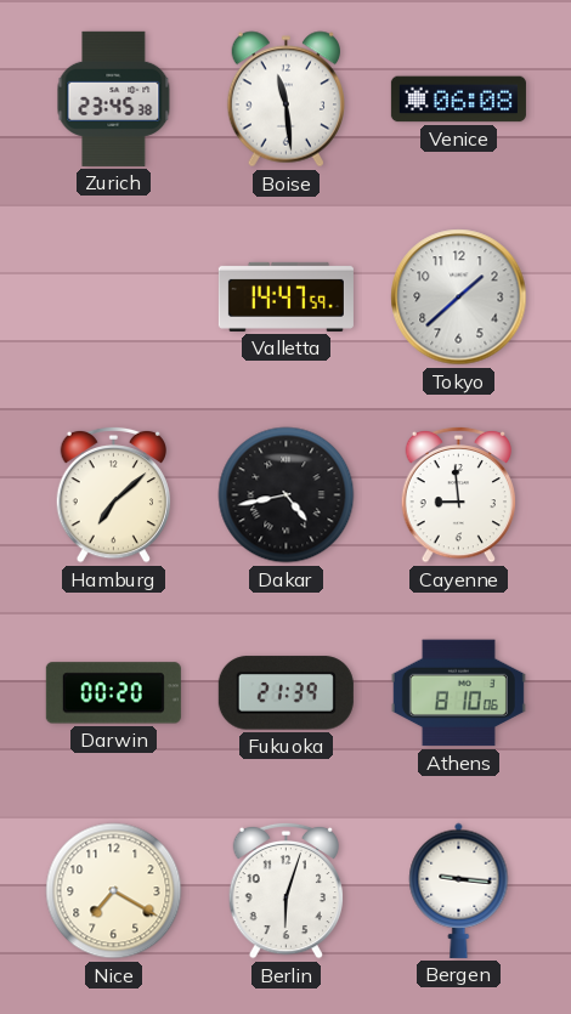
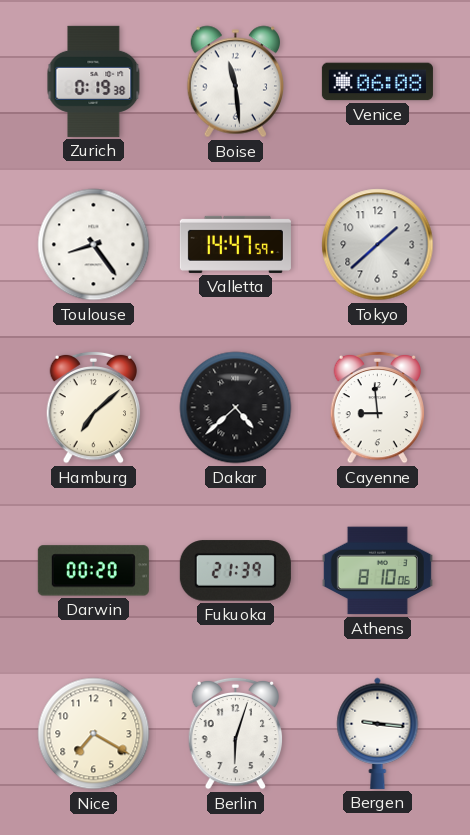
Zurich: 23:45 -> 0:19 (94, 81)
Toulouse: none -> 8:24 (94, 245)
Dakar: 4:43 -> 4:38 (236, 408)
